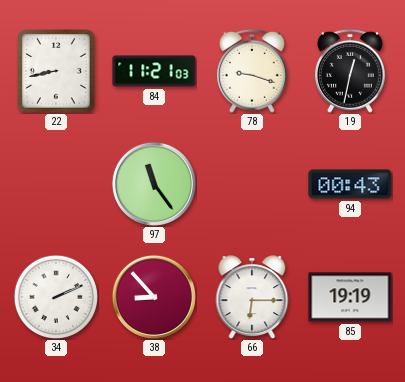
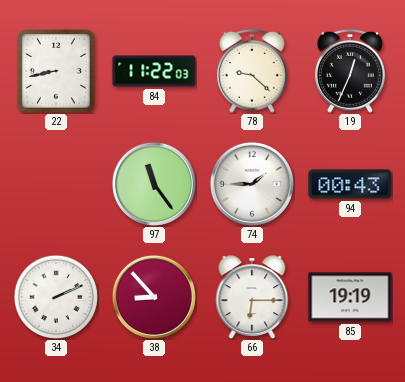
84: 11:21 -> 11:22 (154, 71)
78: 9:18 -> 9:22 (252, 71)
19: 12:32 -> 12:34 (350, 71)
74: none -> 1:45 (252, 184)
